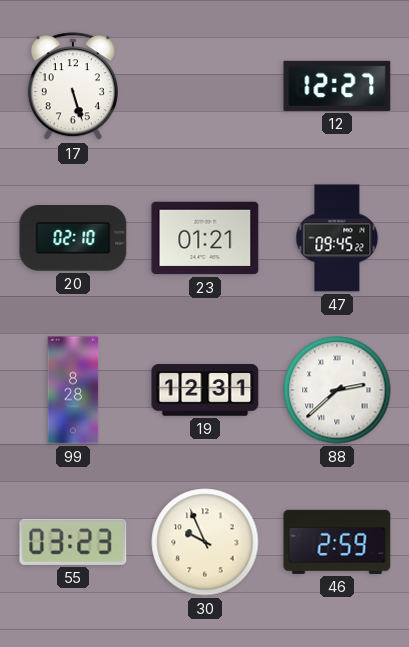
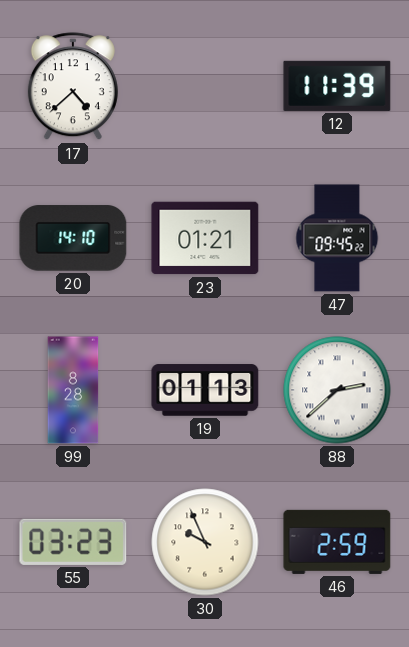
17: 5:27 -> 4:38 (73, 87)
12: 12:27 -> 11:39 (337, 86)
20: 02:10 -> 14:10 (73, 238)
19: 12:31 -> 01:13 (205, 390)
